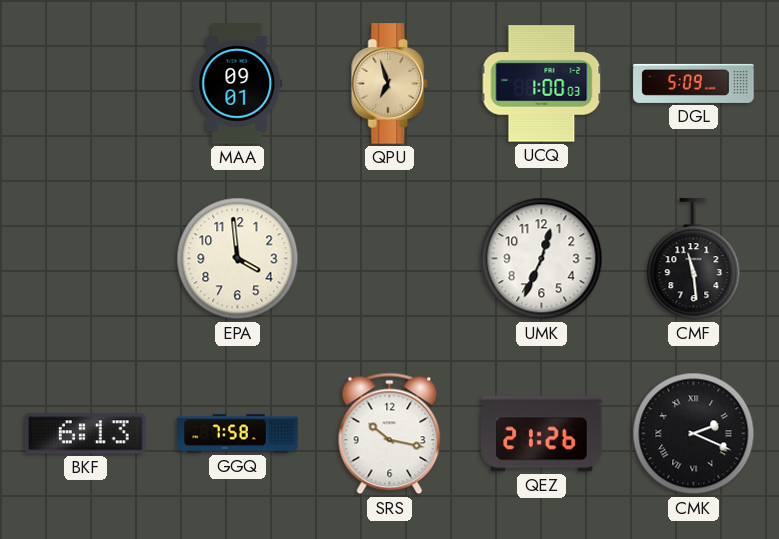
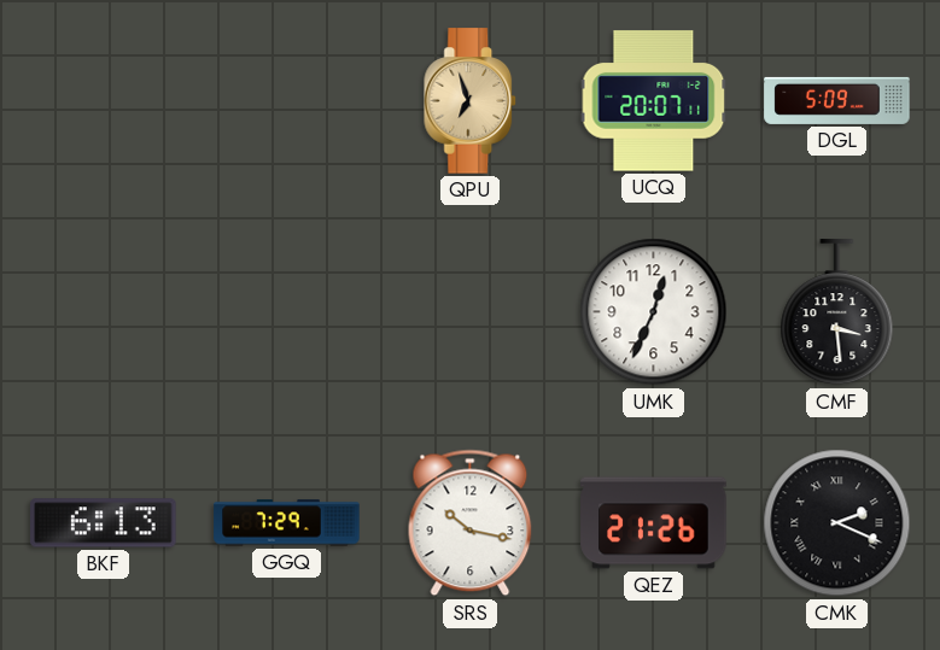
MAA: 09:01 -> none (238, 84)
UCQ: 1:00 -> 20:07 (654, 101)
EPA: 3:59 -> none (238, 259)
CMF: 11:29 -> 3:29 (837, 312)
GGQ: 7:58 -> 7:29 (287, 523)
